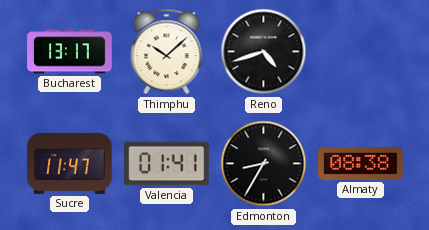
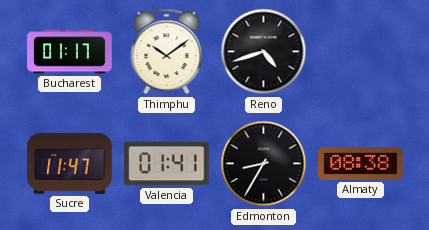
Bucharest: 13:17 -> 01:17 (70, 52)
Thimphu: 10:08 -> 10:09 (167, 52)
